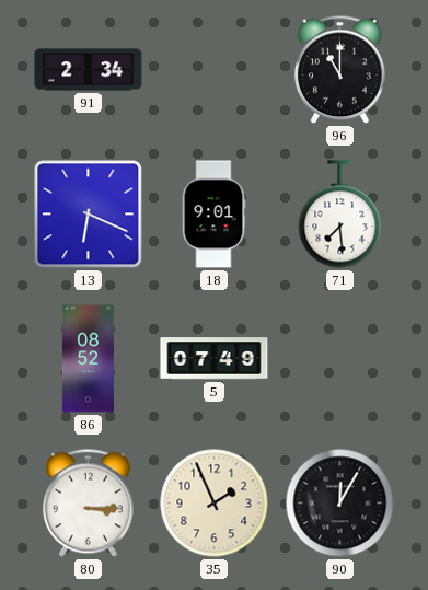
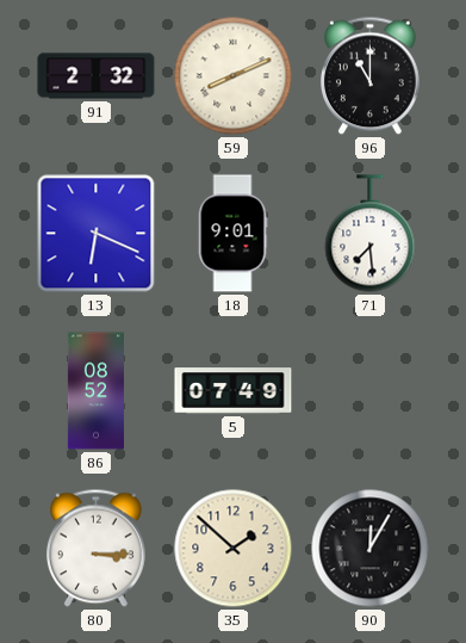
91: 2:34 -> 2:32 (97, 76)
59: none -> 8:11 (234, 76)
35: 1:56 -> 1:52 (234, 549)
